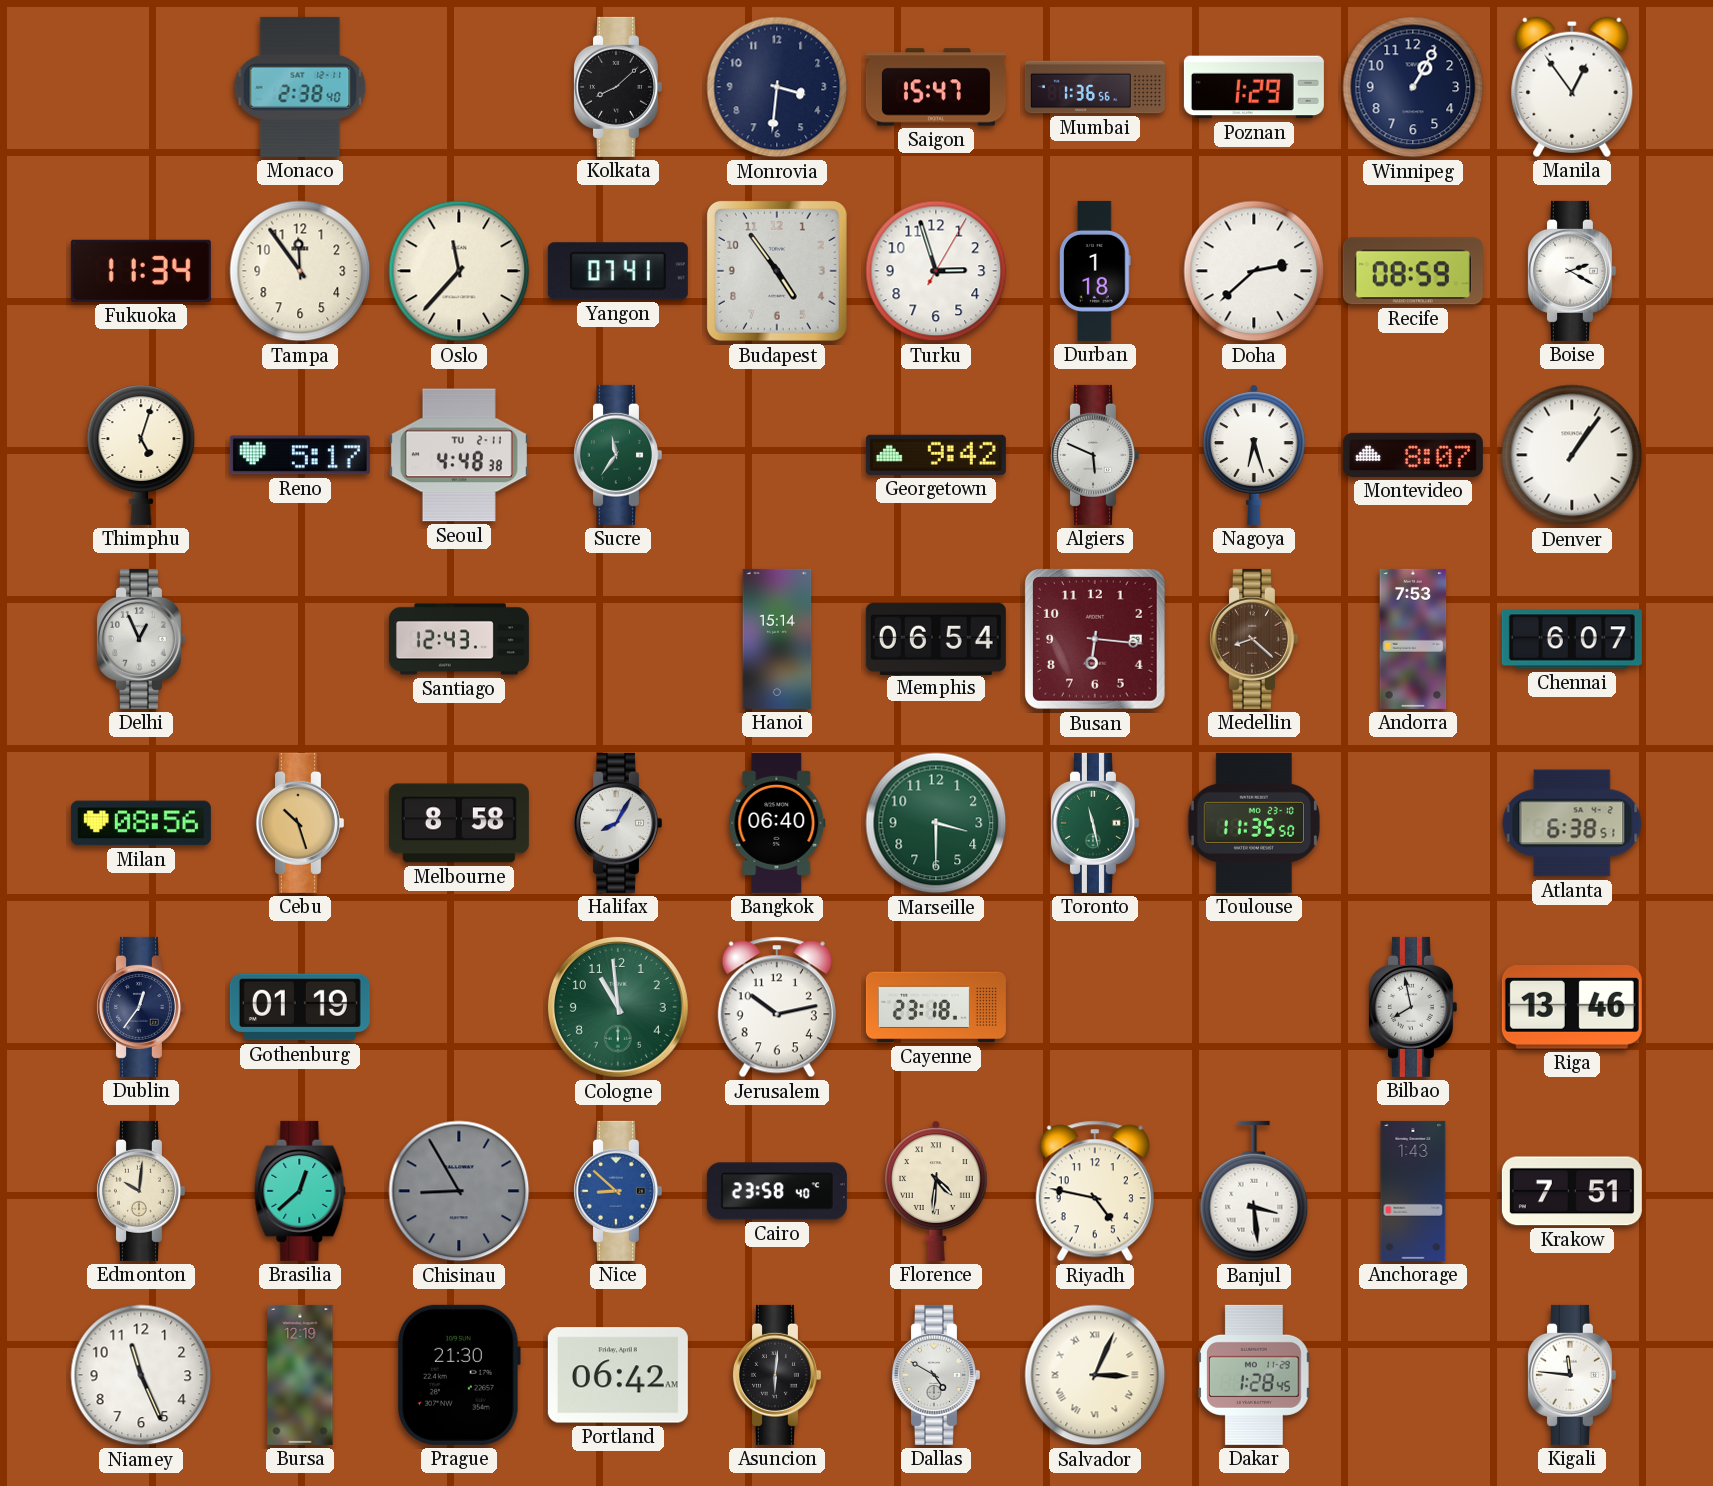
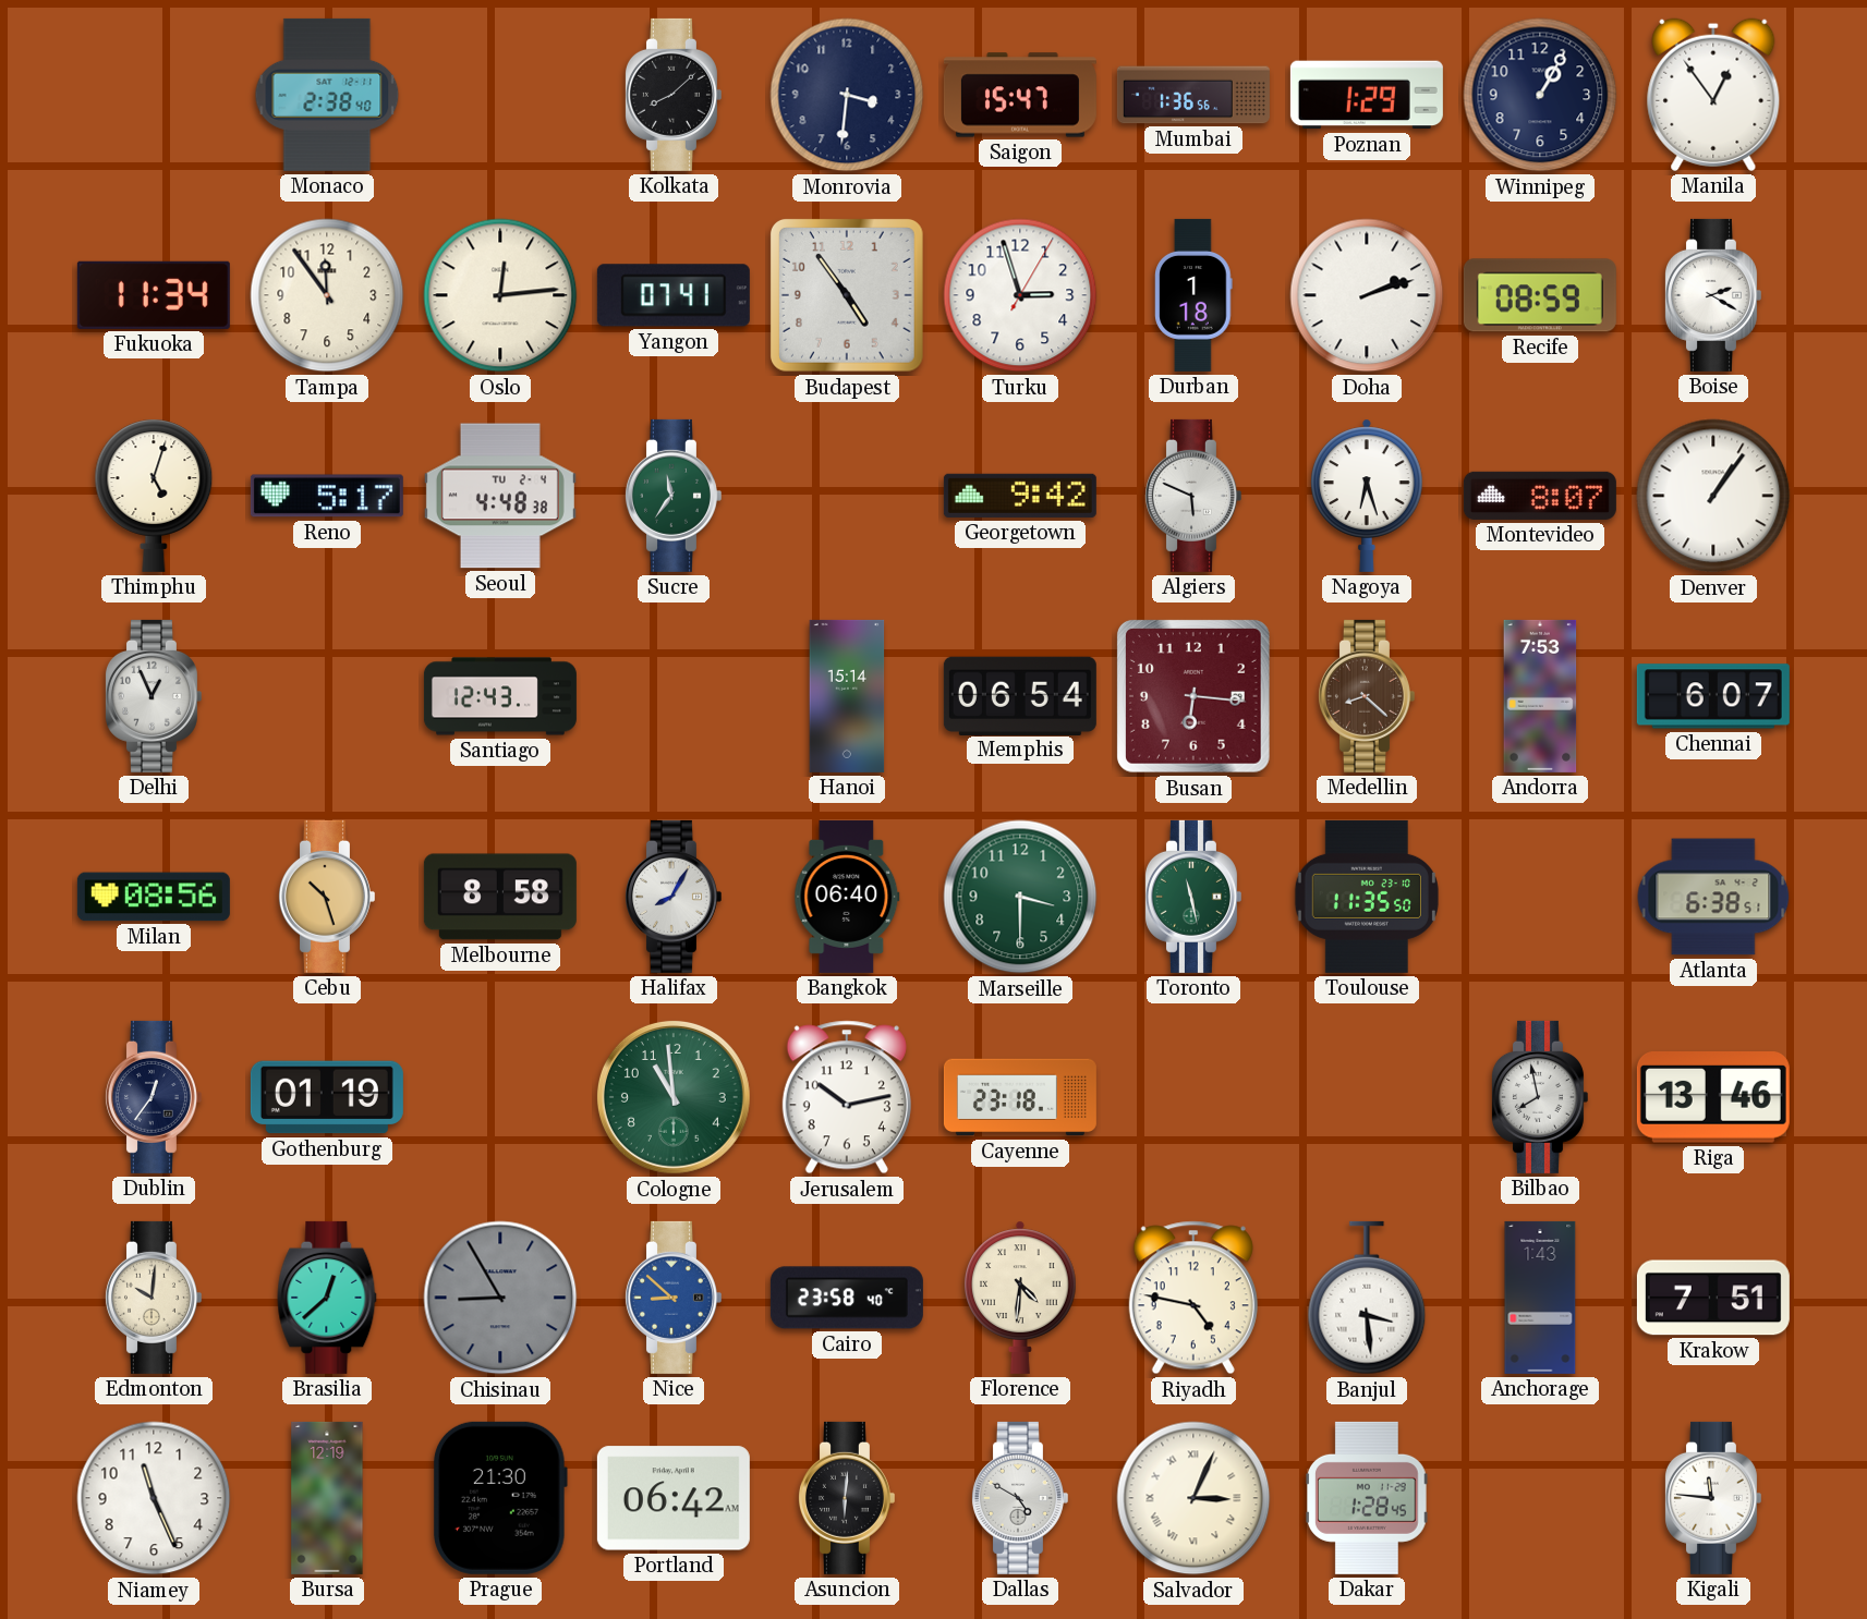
Oslo: 11:37 -> 12:14 (500, 295)
Doha: 2:38 -> 2:12 (1367, 295)
Seoul date: TU 2-11 -> TU 2-4 (500, 496)
